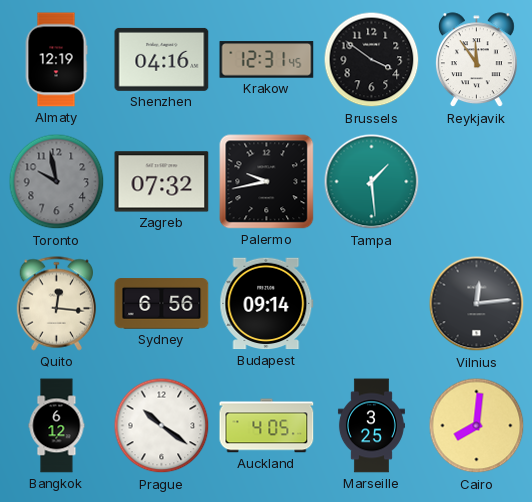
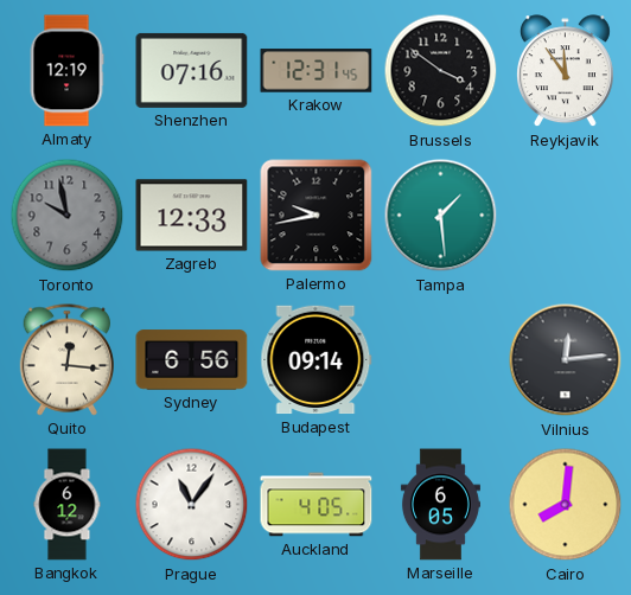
Shenzhen: 04:16 -> 07:16 (192, 70)
Zagreb: 07:32 -> 12:33 (192, 216)
Prague: 10:21 -> 11:06 (192, 505)
Marseille: 3:25 -> 6:05 (440, 505)
